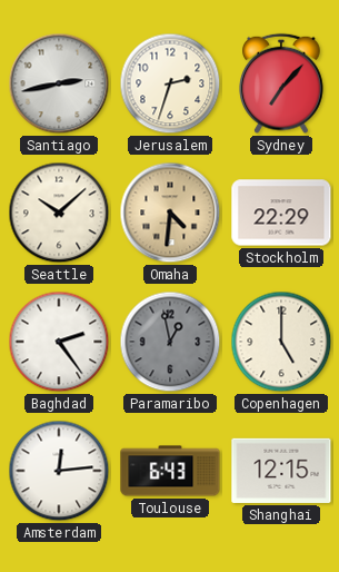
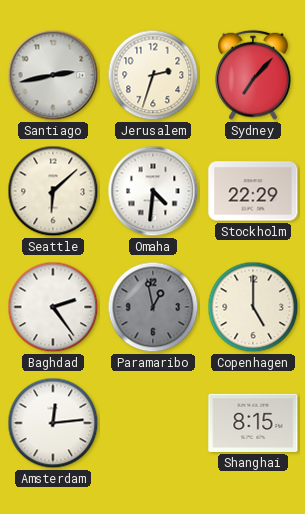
Seattle: 10:08 -> 6:08 (53, 191)
Omaha dial: champagne -> white (153, 191)
Toulouse: 6:43 -> none (170, 471)
Shanghai: 12:15 -> 8:15 (253, 423)
